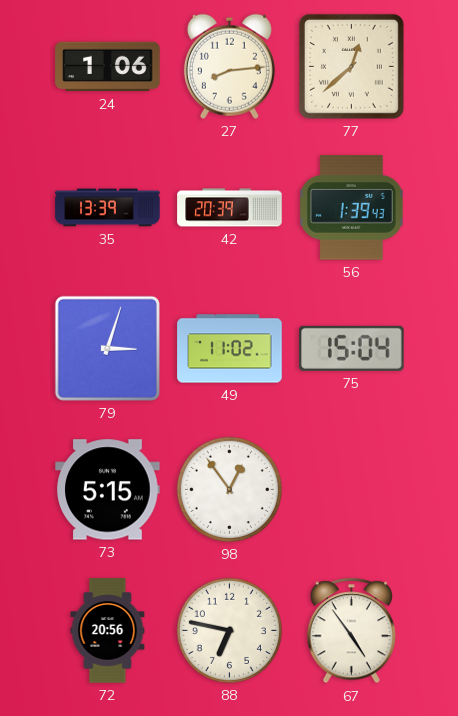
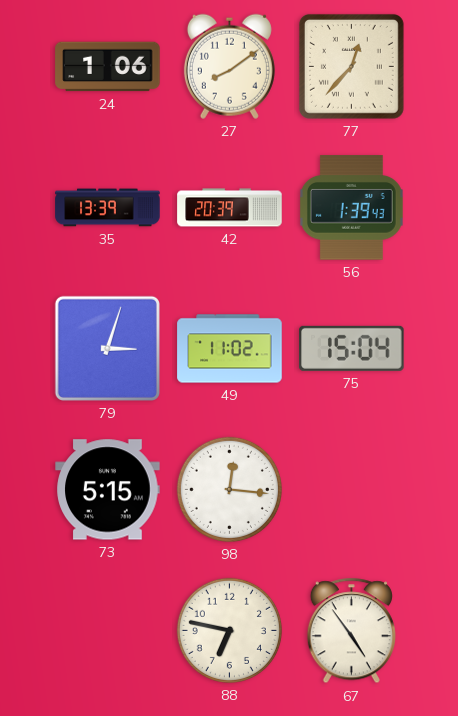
27: 8:14 -> 8:09 (229, 66)
77: 12:38 -> 12:37 (351, 66)
98: 12:54 -> 12:16 (229, 489)
72: 20:56 -> none (108, 631)
